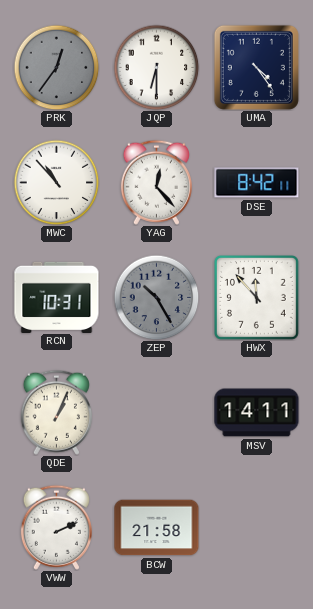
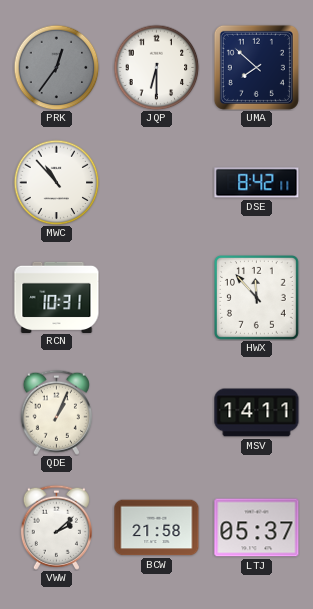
UMA: 4:24 -> 7:52 (256, 67)
YAG: 12:23 -> none (156, 182)
ZEP: 10:25 -> none (156, 297)
VWW: 2:11 -> 2:08 (56, 527)
LTJ: none -> 05:37 (257, 528)
